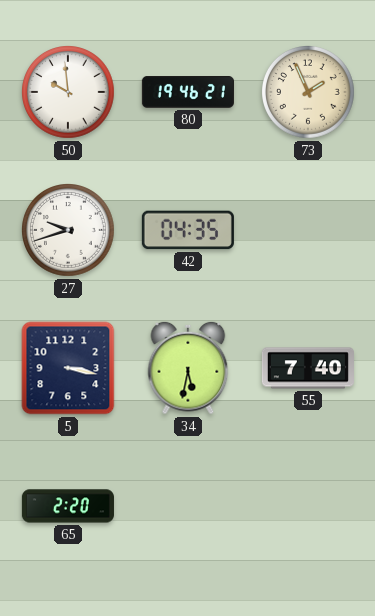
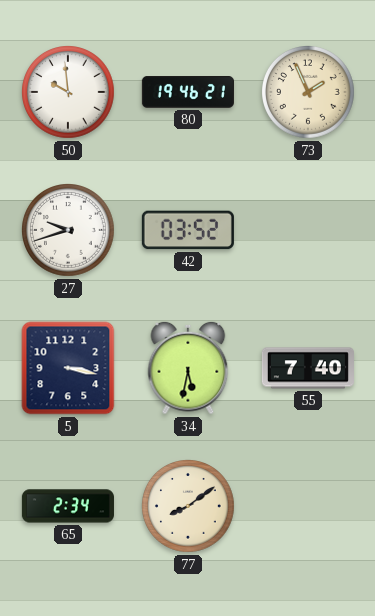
42: 04:35 -> 03:52 (188, 230)
65: 2:20 -> 2:34 (68, 506)
77: none -> 8:09 (189, 507)
